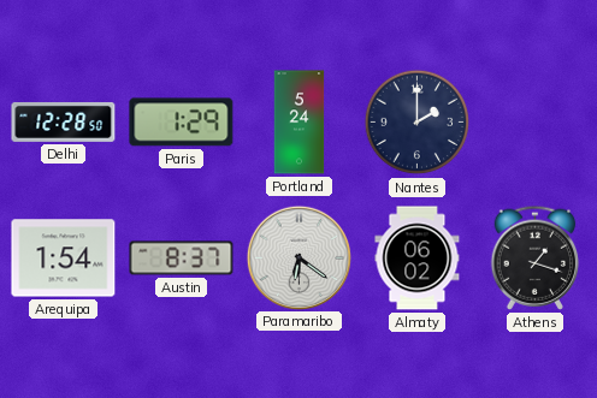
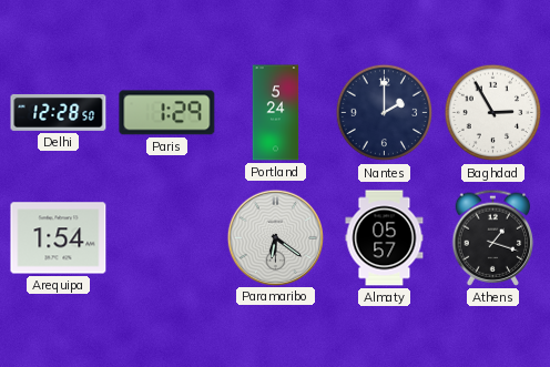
Baghdad: none -> 2:55 (493, 113)
Austin: 8:37 -> none (182, 259)
Almaty: 06:02 -> 05:57 (385, 238)
